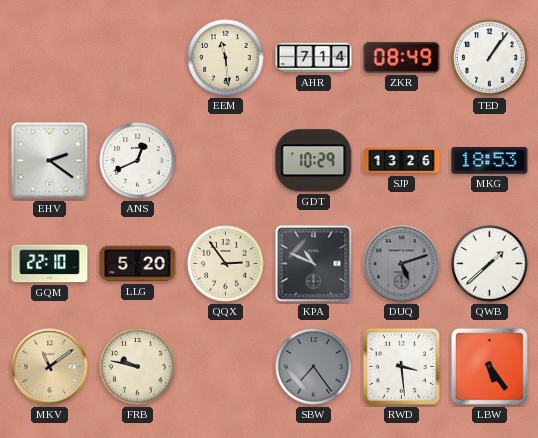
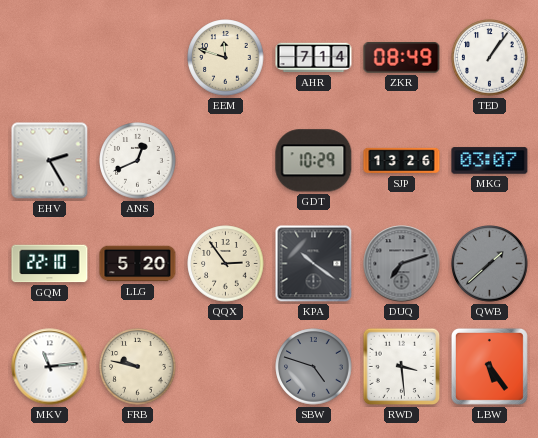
EEM: 11:29 -> 11:48 (226, 58)
EHV: 2:21 -> 2:25 (50, 161)
MKG: 18:53 -> 03:07 (490, 161)
KPA: 10:49 -> 10:21 (314, 264)
DUQ: 5:12 -> 7:12 (402, 264)
QWB dial: white -> grey (490, 264)
MKV: 11:09 -> 11:14 (50, 367)
MKV dial: champagne -> white (50, 367)
SBW: 7:24 -> 4:48 (314, 367)
